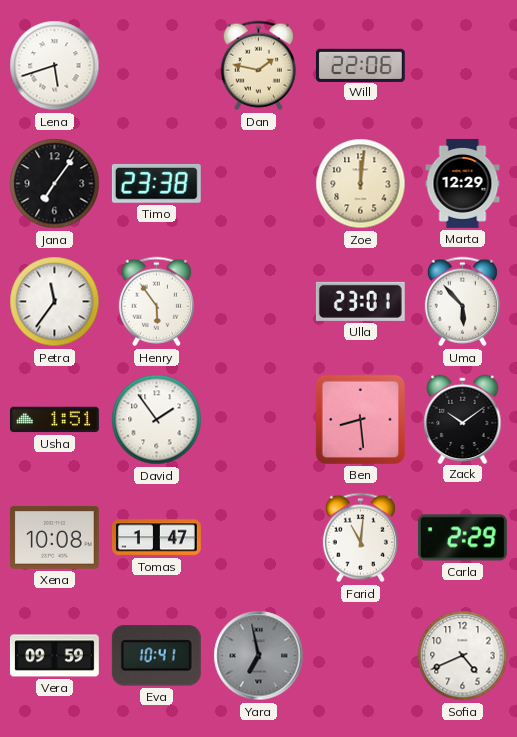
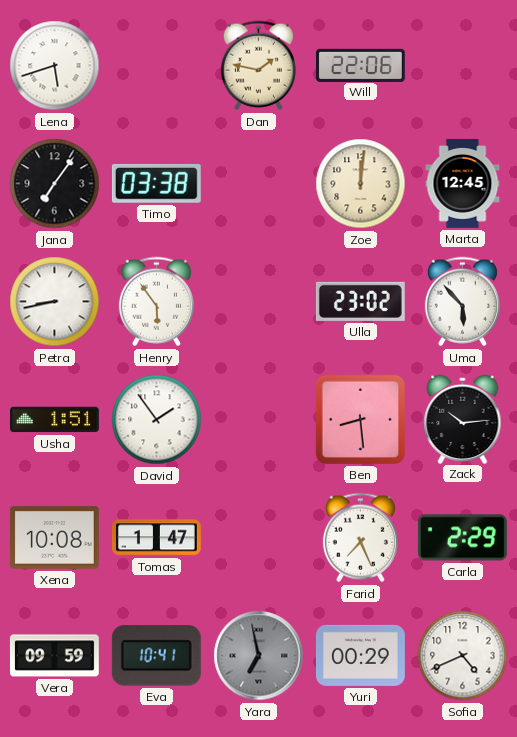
Timo: 23:38 -> 03:38 (156, 183)
Marta: 12:29 -> 12:45 (463, 184)
Petra: 11:36 -> 8:43 (55, 302)
Ulla: 23:01 -> 23:02 (360, 301)
Zack: 10:09 -> 10:14 (463, 419)
Farid: 11:01 -> 7:26 (360, 538)
Yuri: none -> 00:29 (360, 655)
